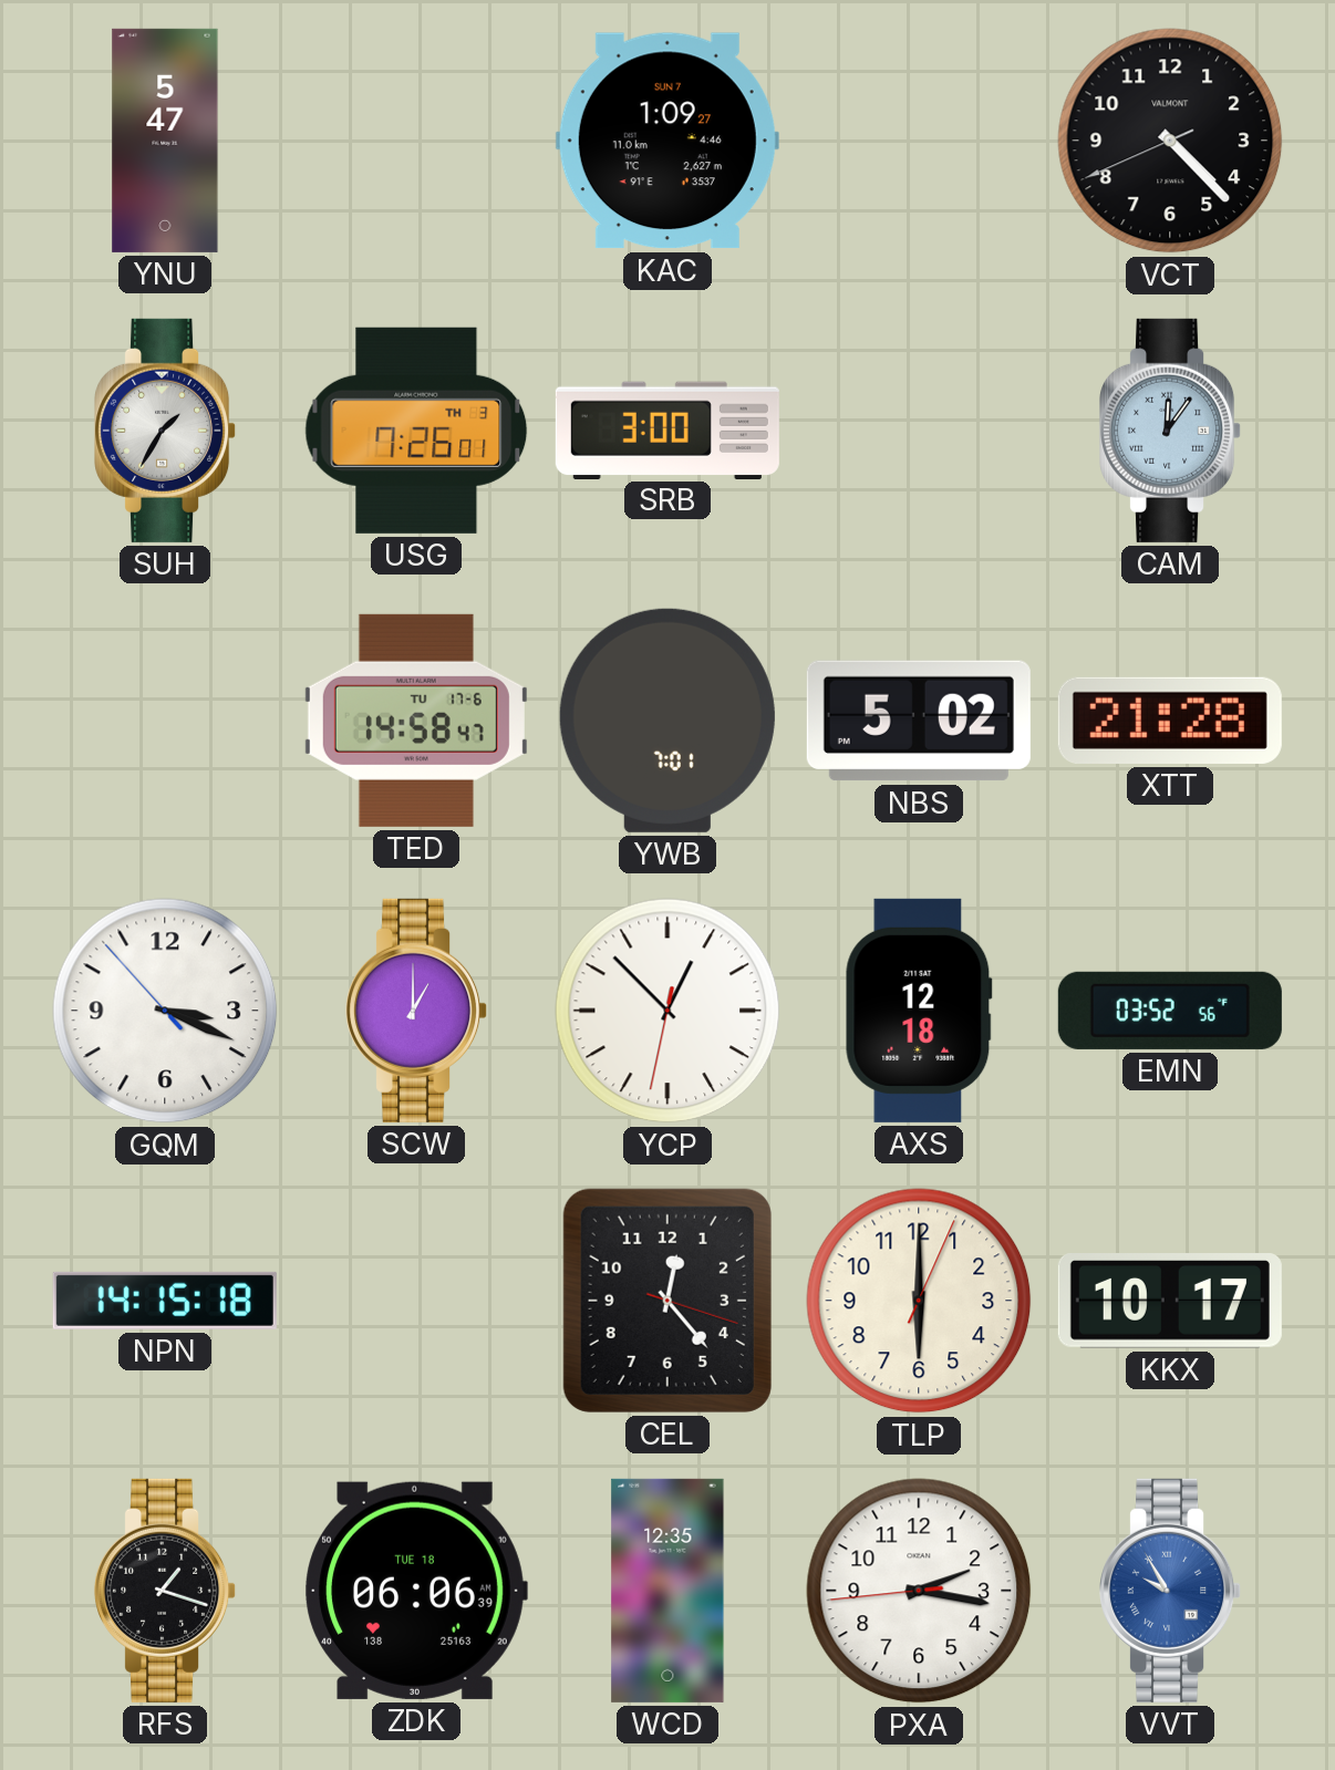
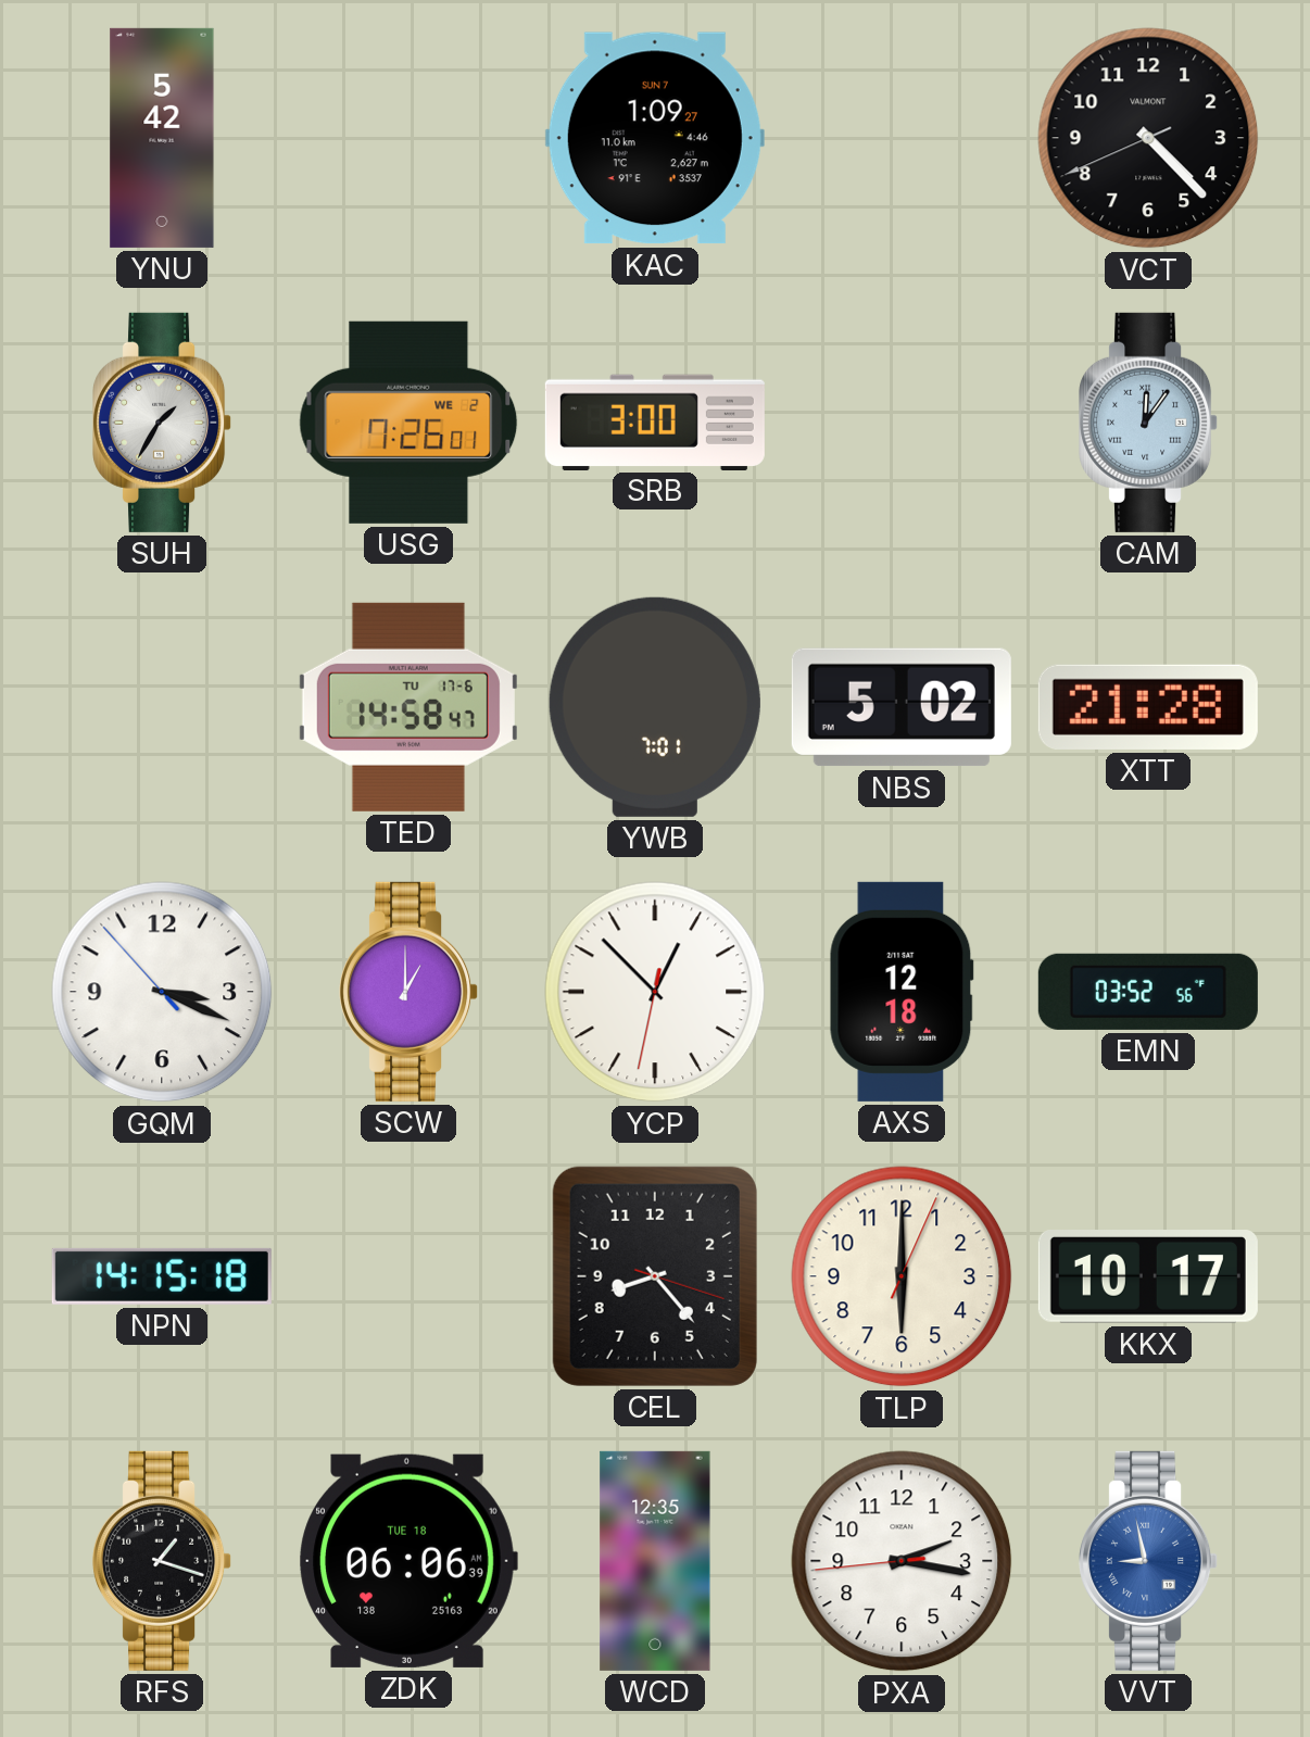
YNU: 5:47 -> 5:42 (162, 138)
USG date: TH 3 -> WE 2 (408, 423)
CEL: 12:23 -> 8:23 (655, 1276)
VVT: 9:55 -> 8:58 (1149, 1561)
